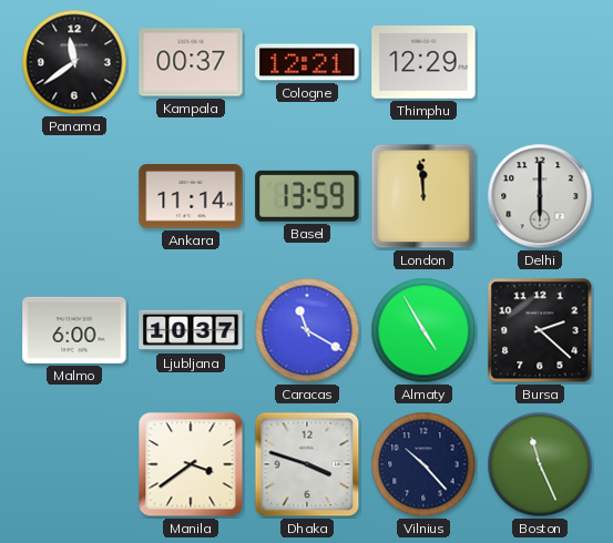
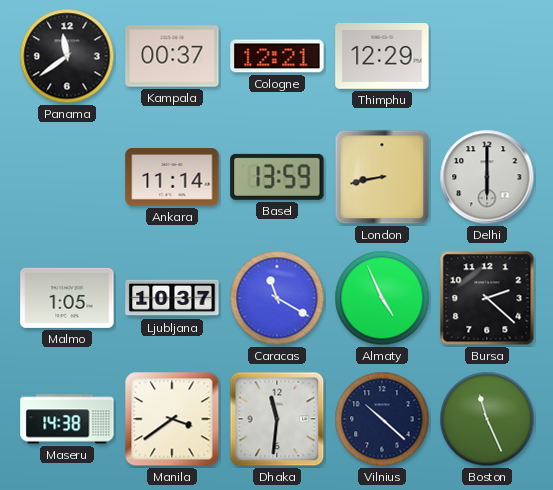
London: 11:59 -> 8:43 (382, 177)
Malmo: 6:00 -> 1:05 (67, 298)
Almaty: 4:55 -> 4:56 (382, 298)
Maseru: none -> 14:38 (67, 419)
Dhaka: 3:48 -> 11:31 (277, 419)
Vilnius: 10:23 -> 10:22 (382, 419)
